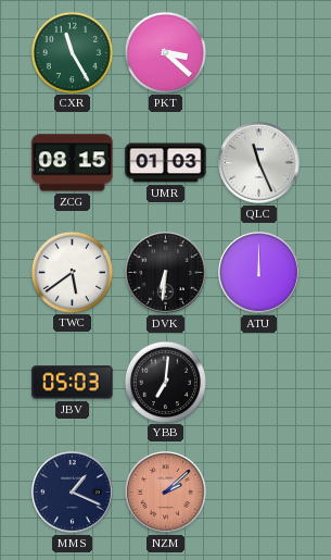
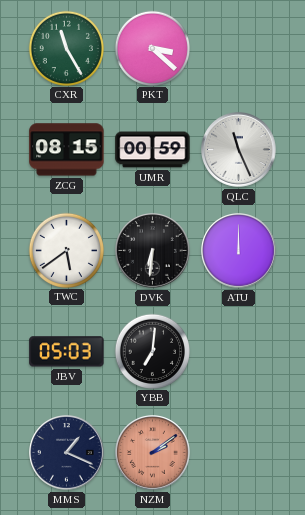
UMR: 01:03 -> 00:59 (153, 150)
NZM: 2:08 -> 2:09 (153, 453)
